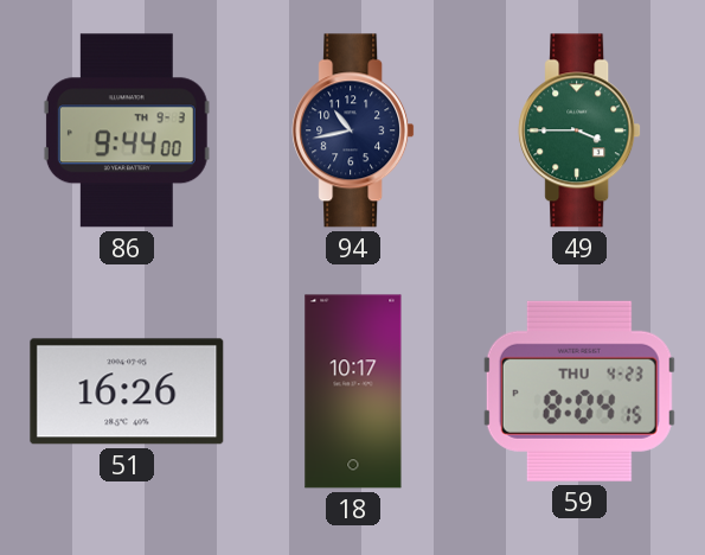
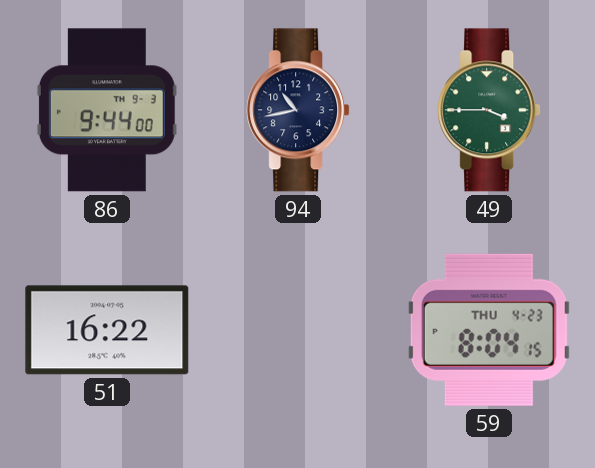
51: 16:26 -> 16:22 (107, 330)
18: 10:17 -> none (353, 391)
